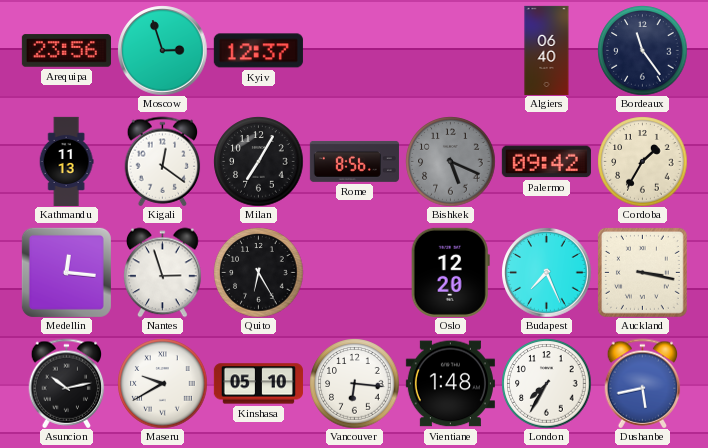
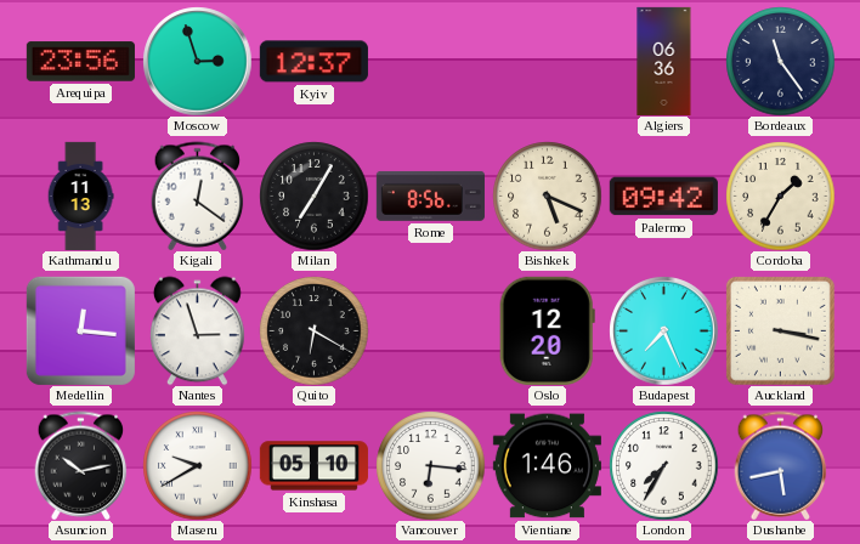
Algiers: 06:40 -> 06:36 (664, 61)
Bishkek dial: grey -> cream (547, 195)
Quito: 6:25 -> 6:20 (313, 330)
Vientiane: 1:48 -> 1:46 (547, 466)
